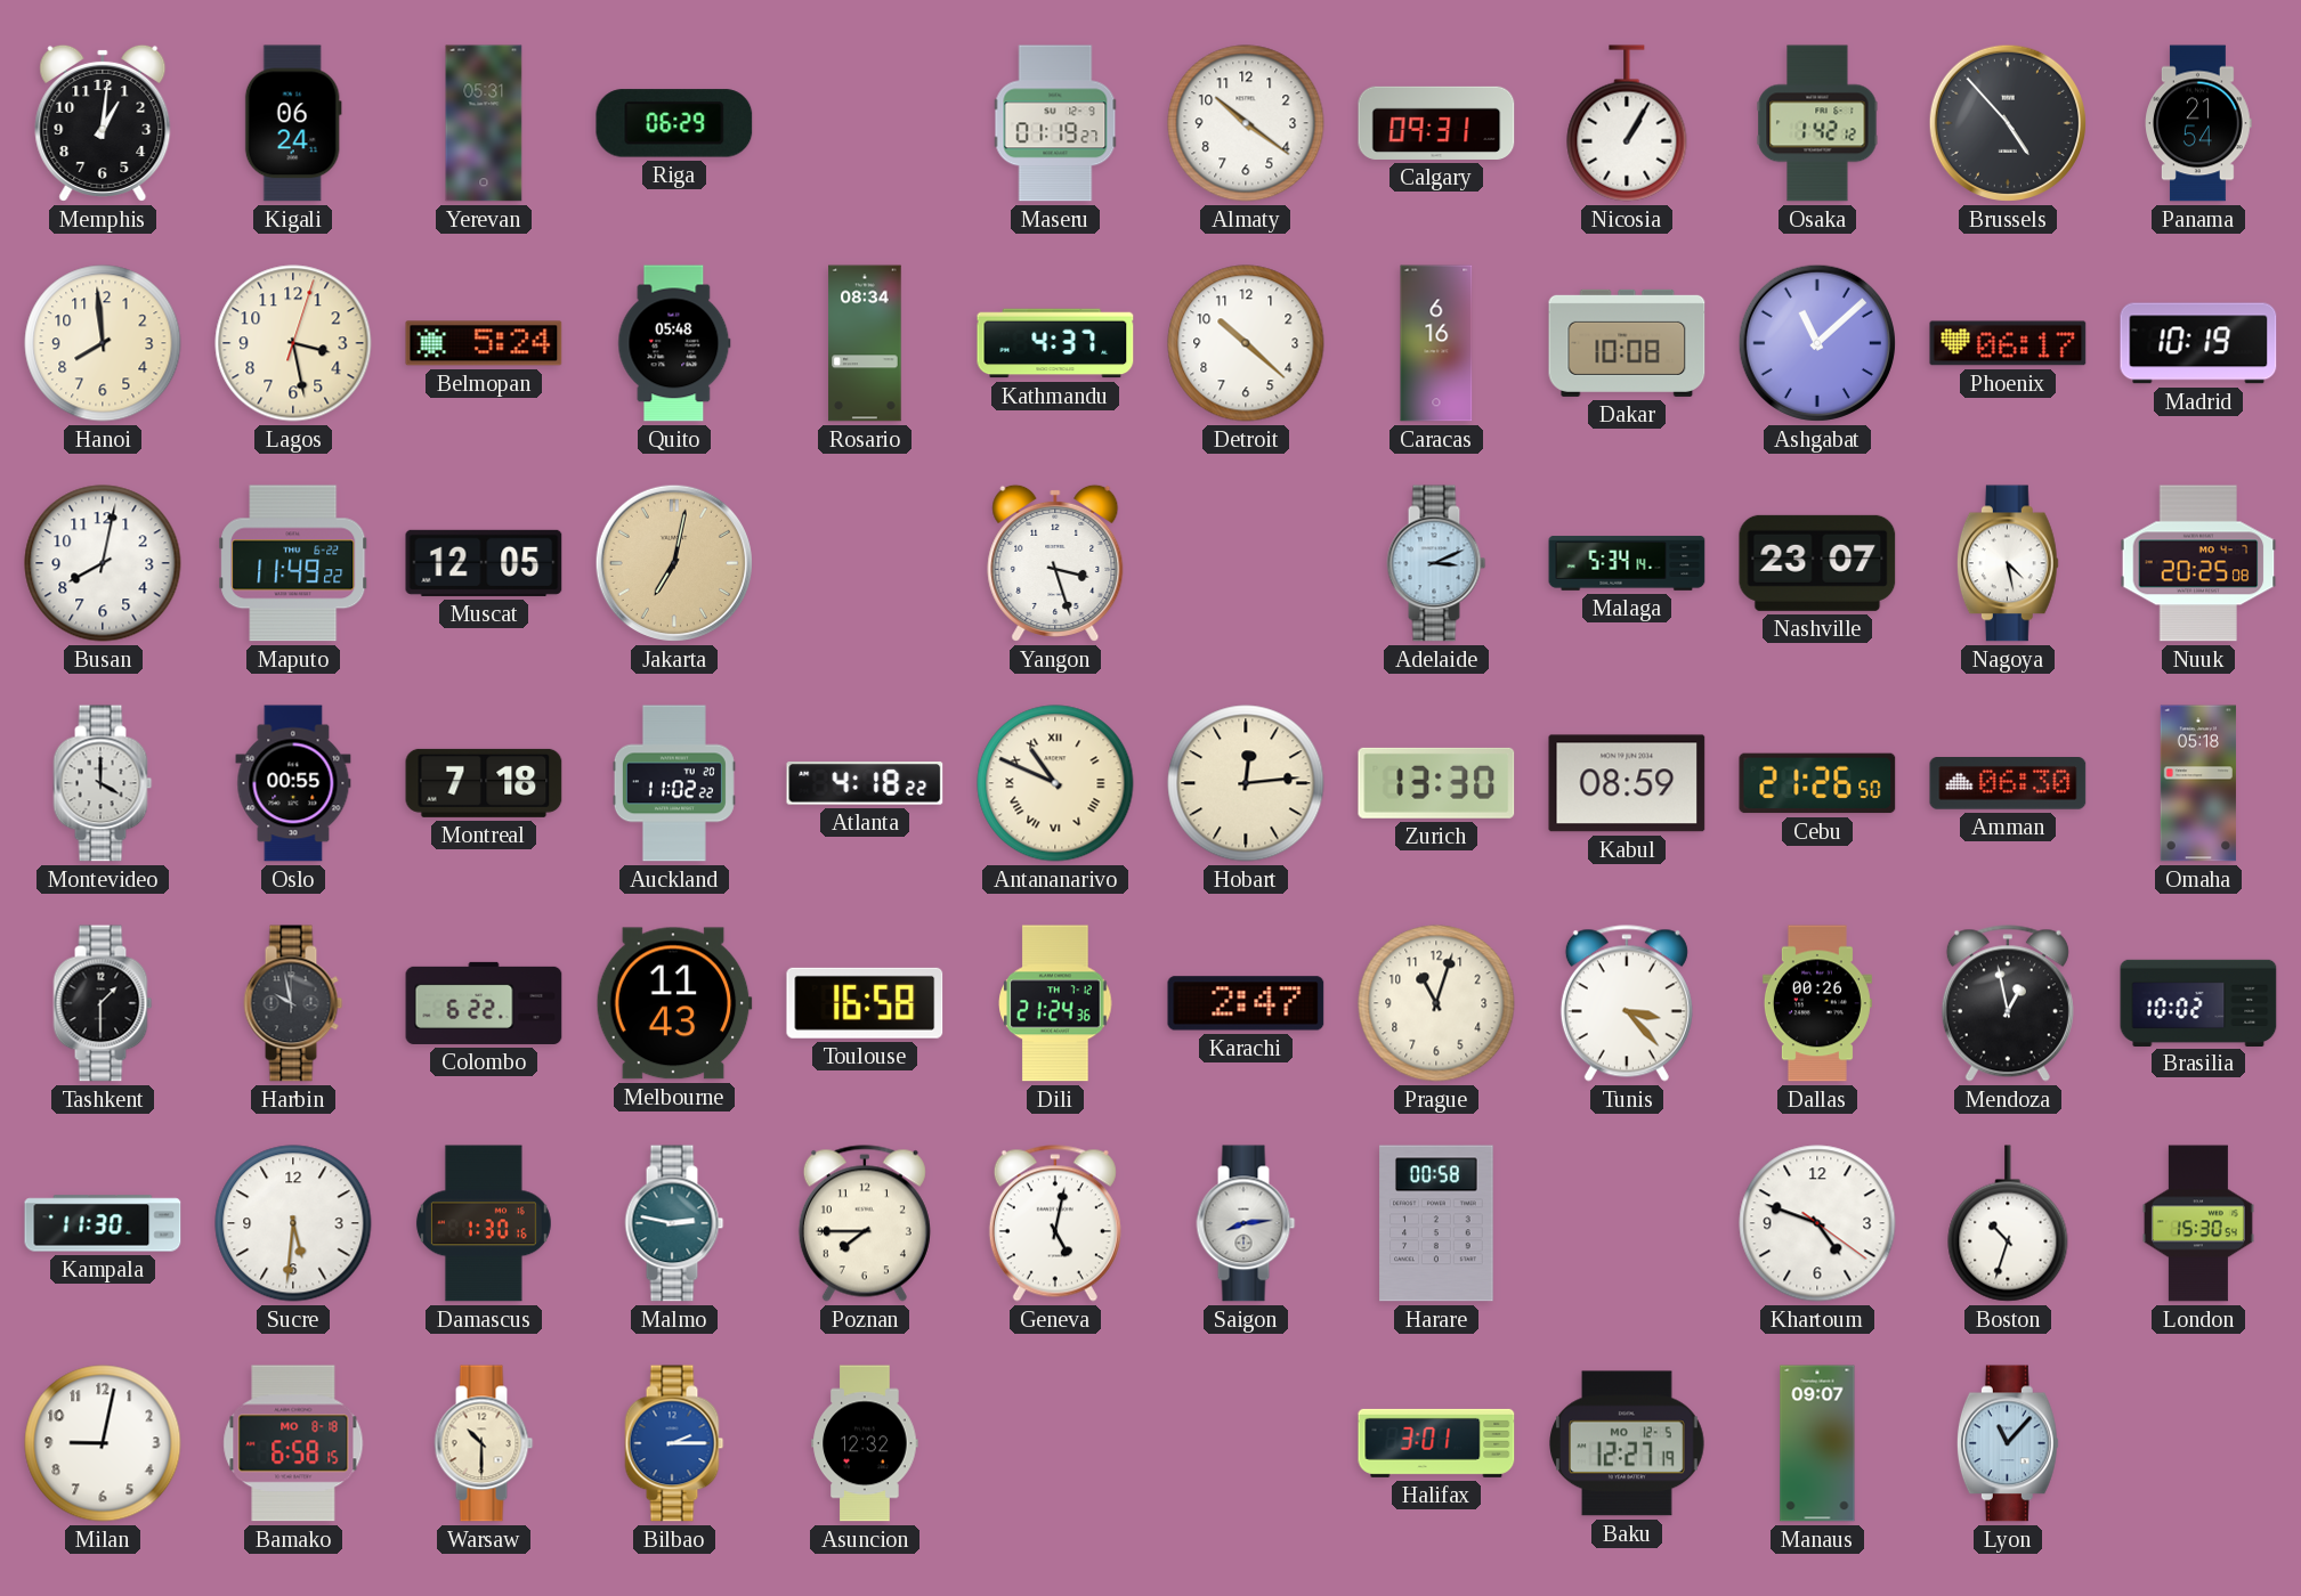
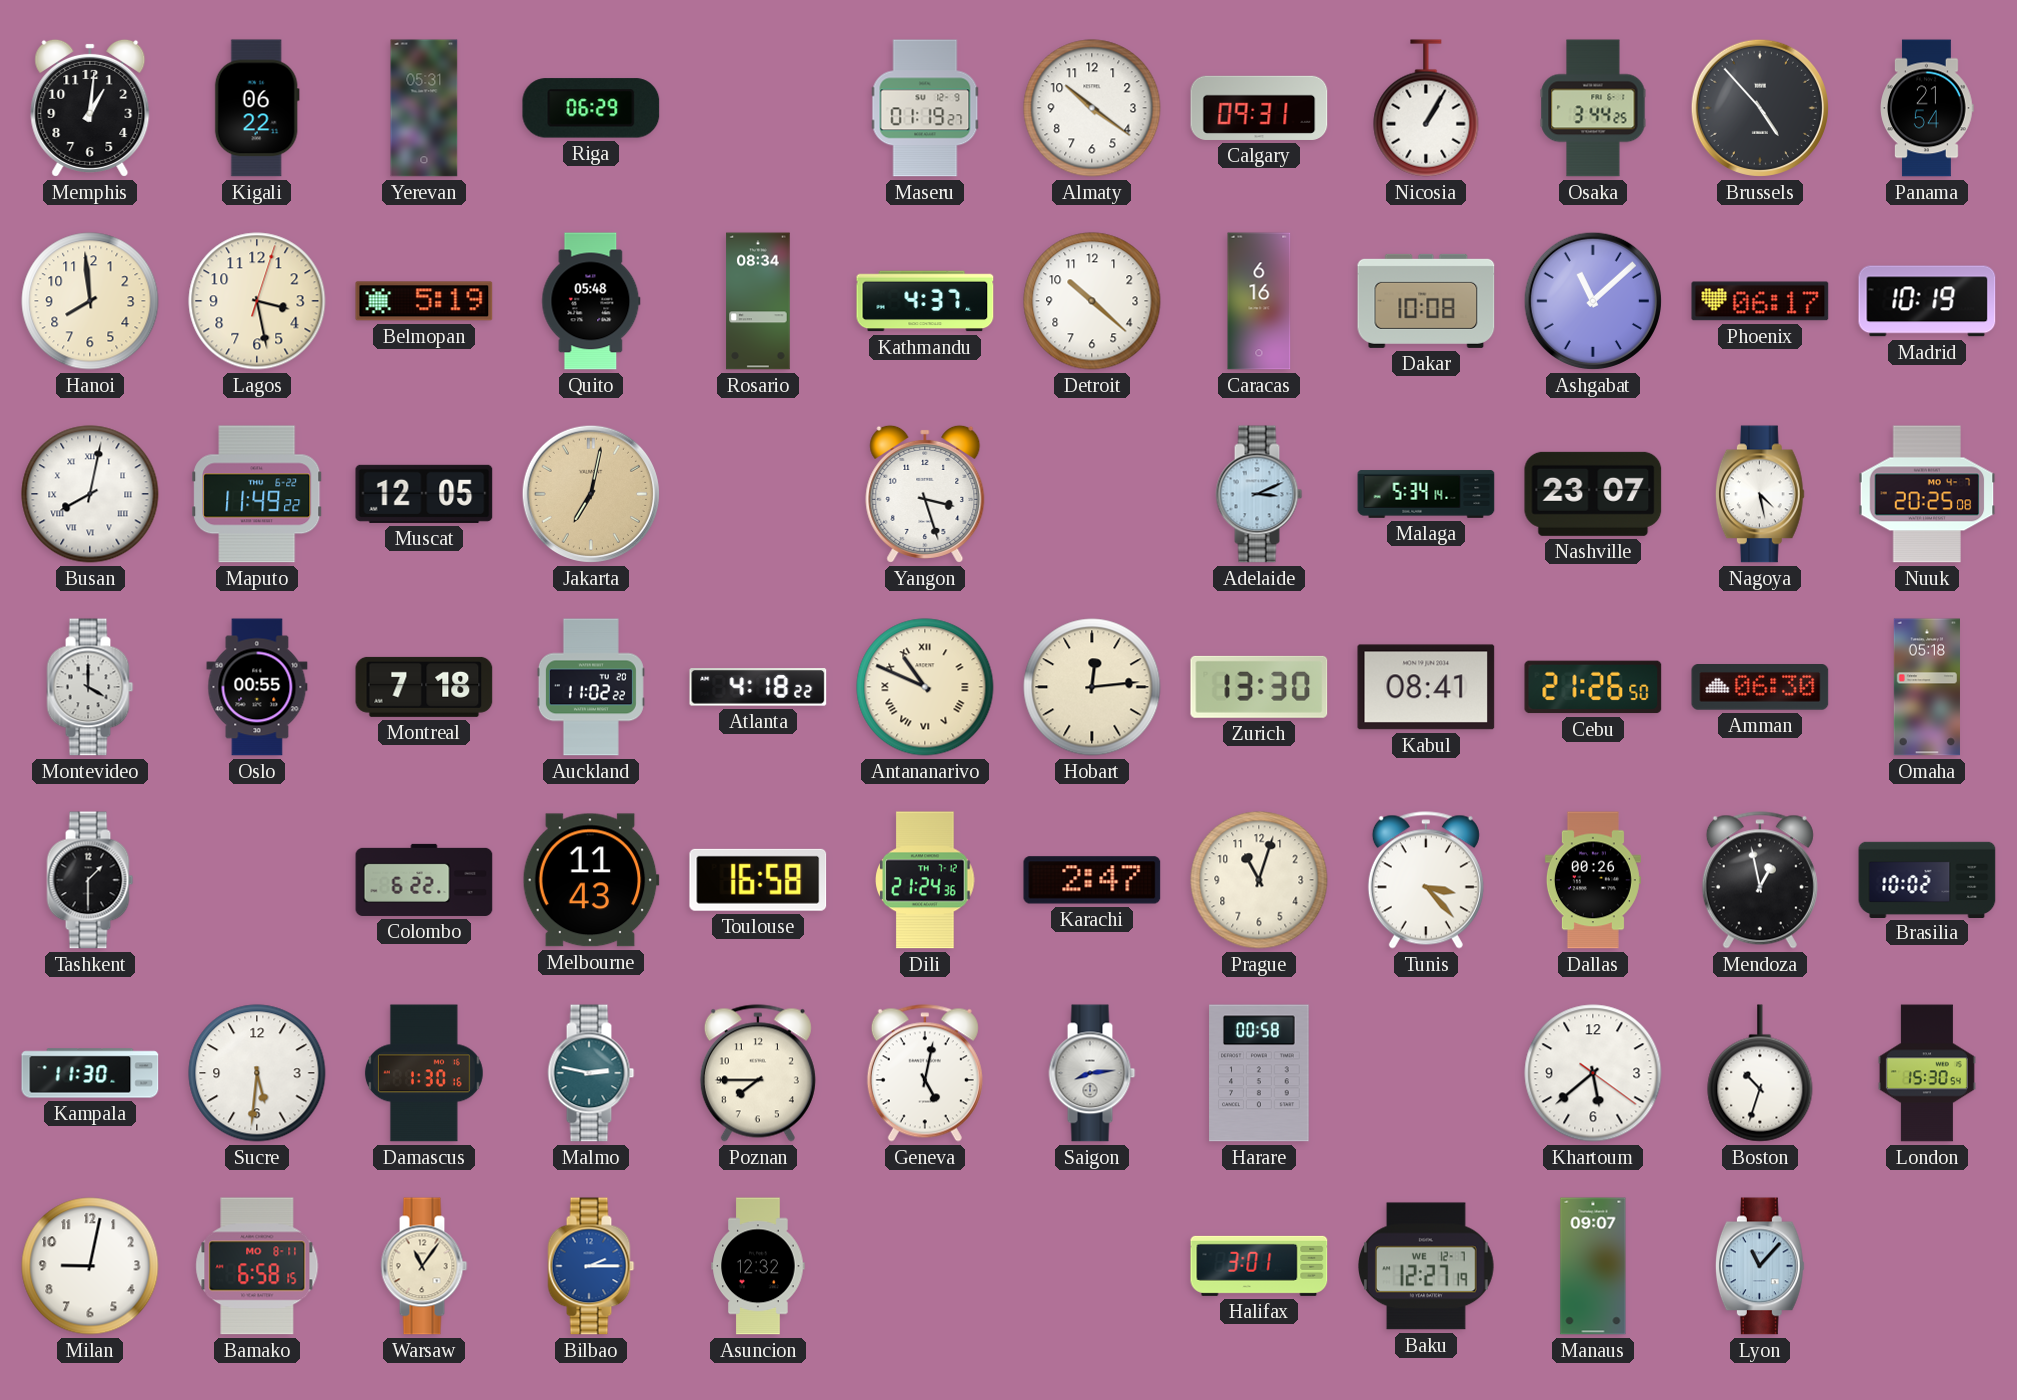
Kigali: 06:24 -> 06:22 (257, 108)
Osaka: 1:42 -> 3:44 (1593, 108)
Belmopan: 5:24 -> 5:19 (424, 301)
Busan numerals: Arabic -> Roman (90, 494)
Kabul: 08:59 -> 08:41 (1426, 687)
Harbin: 9:58 -> none (293, 1003)
Khartoum: 4:48 -> 5:38 (1593, 1073)
Bamako date: MO 8-18 -> MO 8-11 (257, 1266)
Warsaw: 10:30 -> 11:06 (424, 1266)
Baku date: MO 12-5 -> WE 12-7 (1427, 1266)
